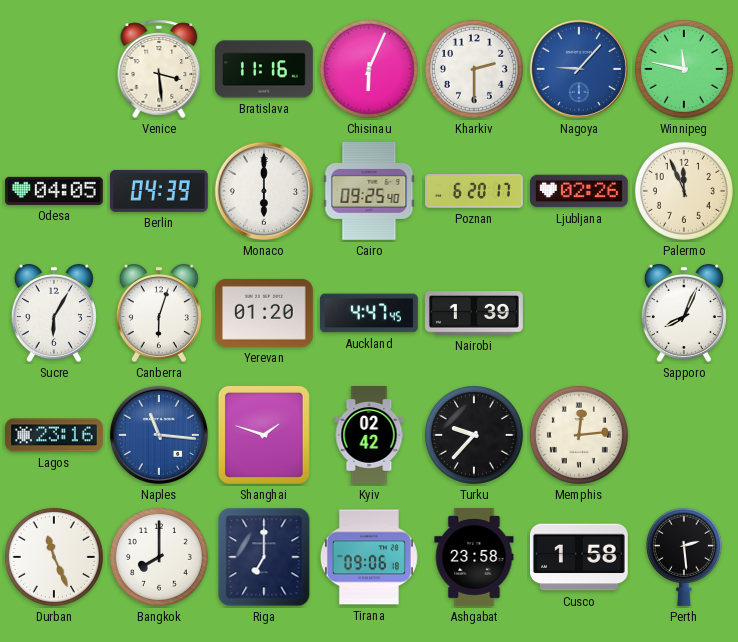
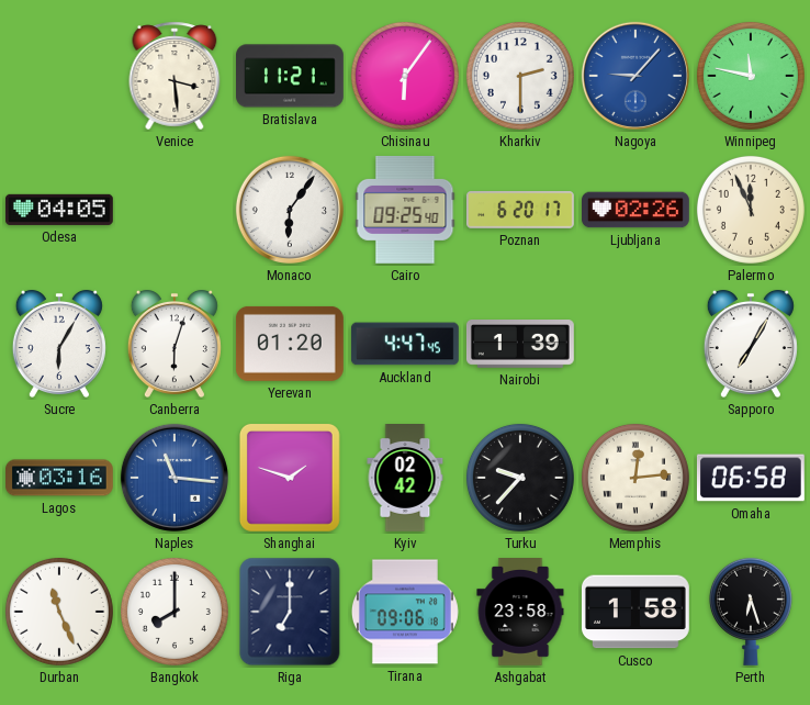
Bratislava: 11:16 -> 11:21 (291, 76)
Chisinau: 6:04 -> 6:06 (405, 76)
Berlin: 04:39 -> none (159, 191)
Monaco: 6:00 -> 6:06 (290, 210)
Sapporo: 8:04 -> 7:05 (751, 344)
Lagos: 23:16 -> 03:16 (60, 478)
Omaha: none -> 06:58 (751, 478)
Perth: 2:29 -> 6:27 (751, 612)
